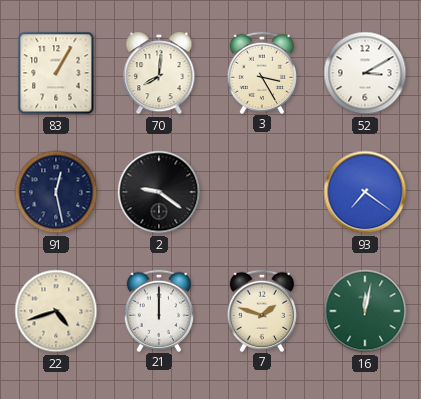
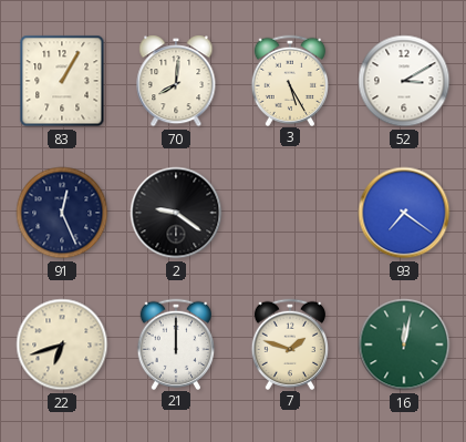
3: 3:25 -> 5:25 (289, 80)
91: 12:28 -> 12:26 (62, 213)
22: 4:42 -> 6:42 (62, 345)
